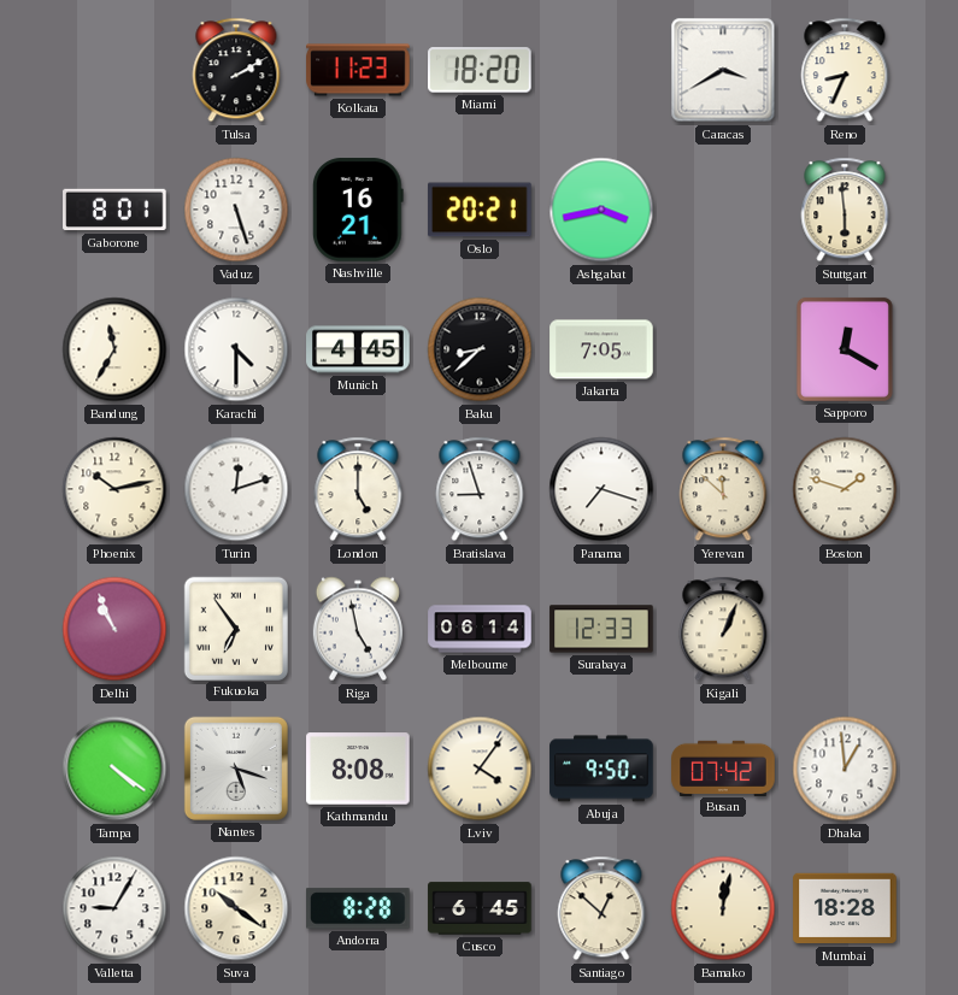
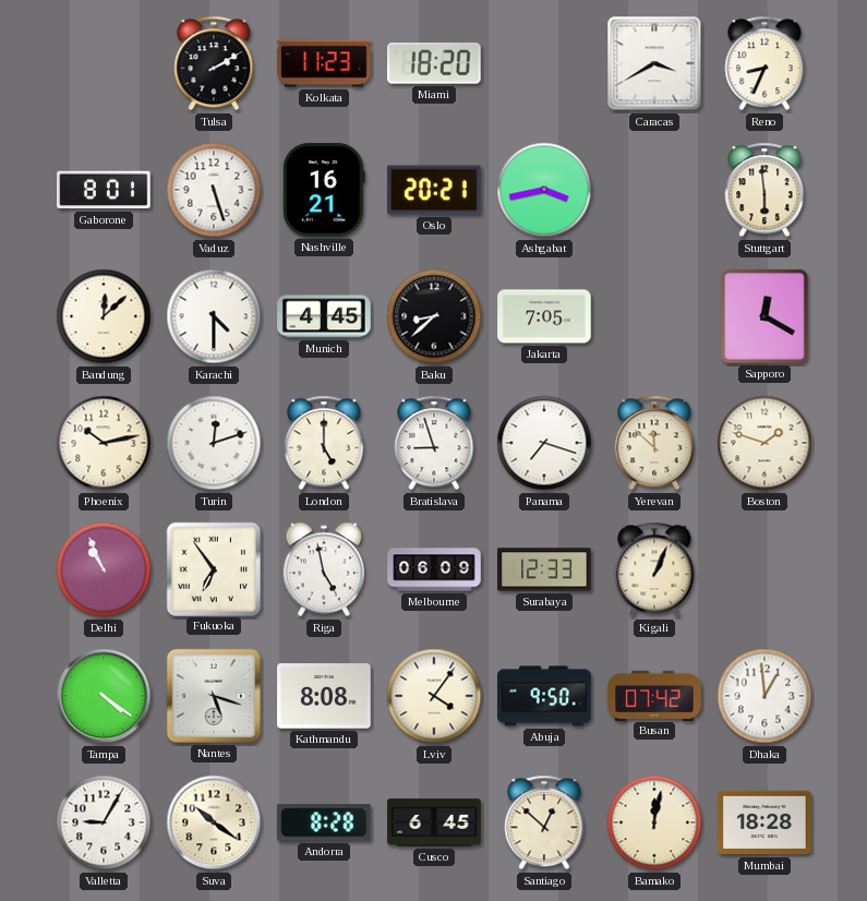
Bandung: 11:35 -> 12:08 (104, 316)
Melbourne: 06:14 -> 06:09 (434, 569)
